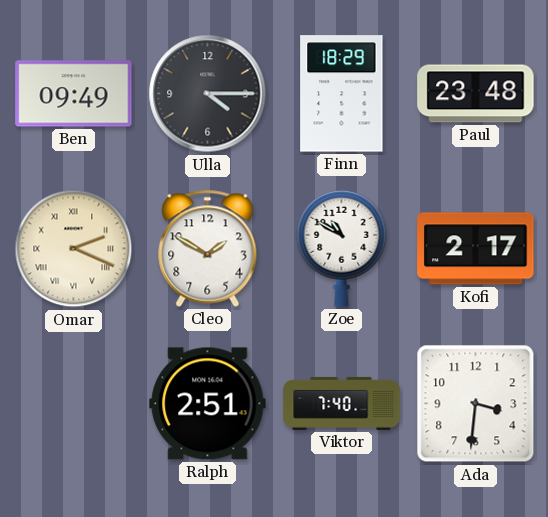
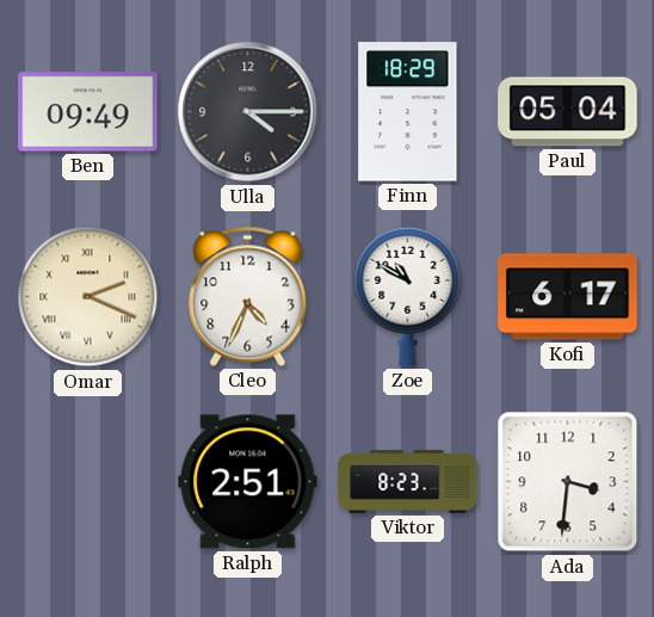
Paul: 23:48 -> 05:04 (568, 112)
Cleo: 1:50 -> 4:34 (248, 296)
Kofi: 2:17 -> 6:17 (568, 297)
Viktor: 7:40 -> 8:23 (408, 481)
